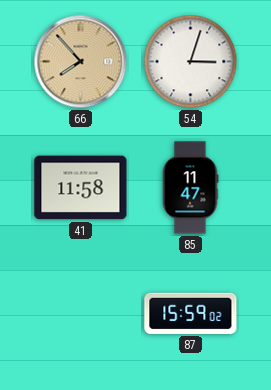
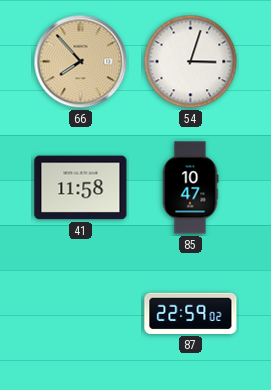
85: 11:47 -> 10:47 (190, 188)
87: 15:59 -> 22:59 (191, 313)
